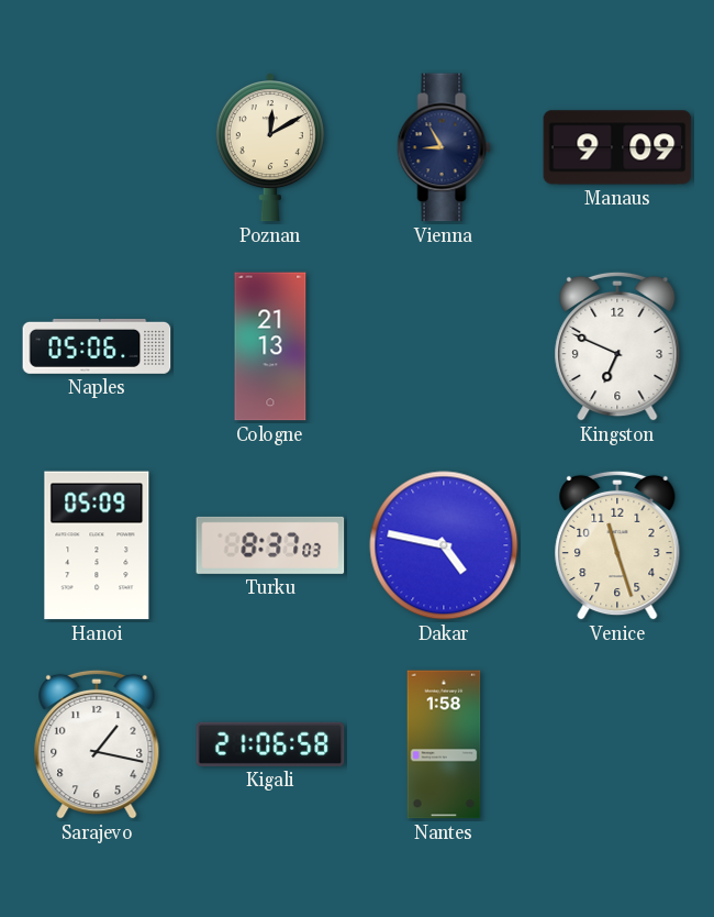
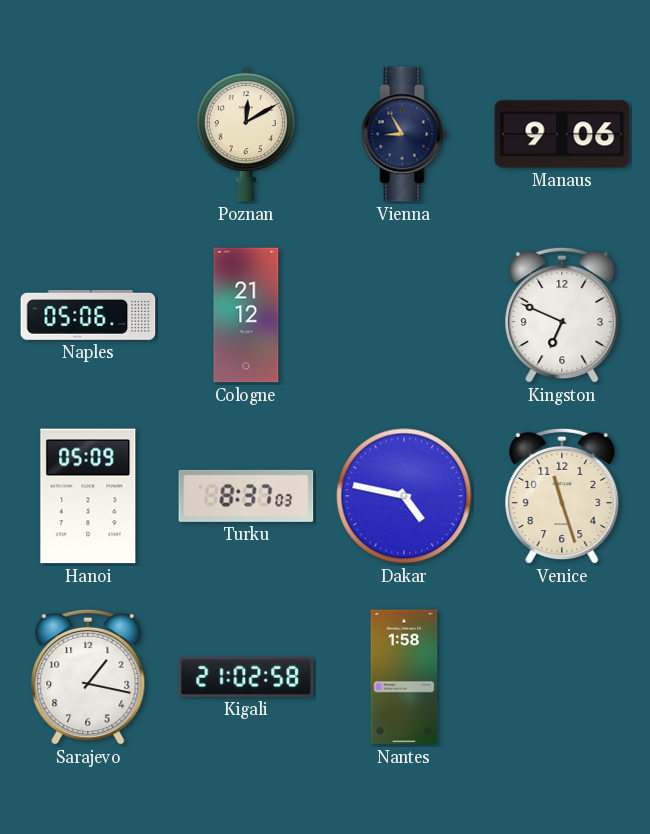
Manaus: 9:09 -> 9:06 (562, 134)
Cologne: 21:13 -> 21:12 (246, 315)
Kigali: 21:06 -> 21:02 (246, 677)
